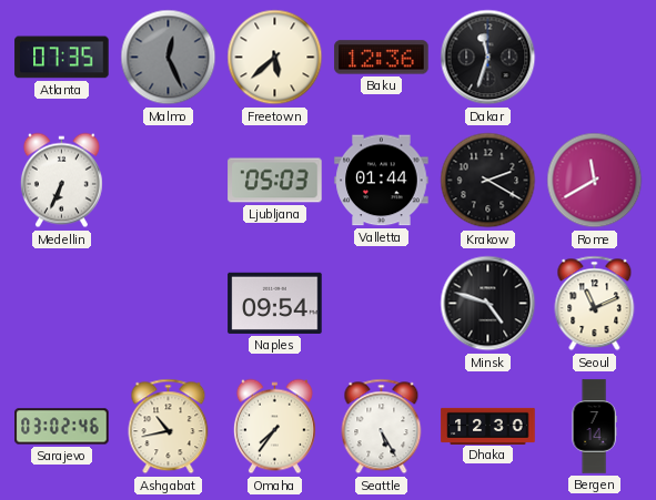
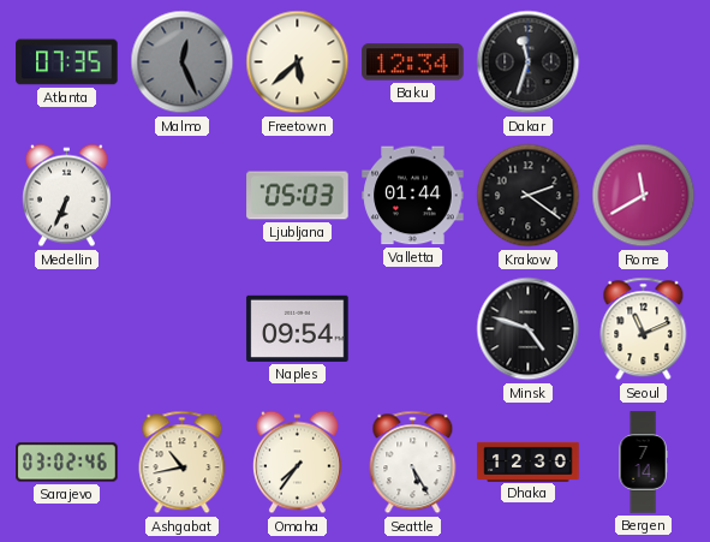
Baku: 12:36 -> 12:34 (413, 62)
Krakow: 2:20 -> 2:21 (529, 196)
